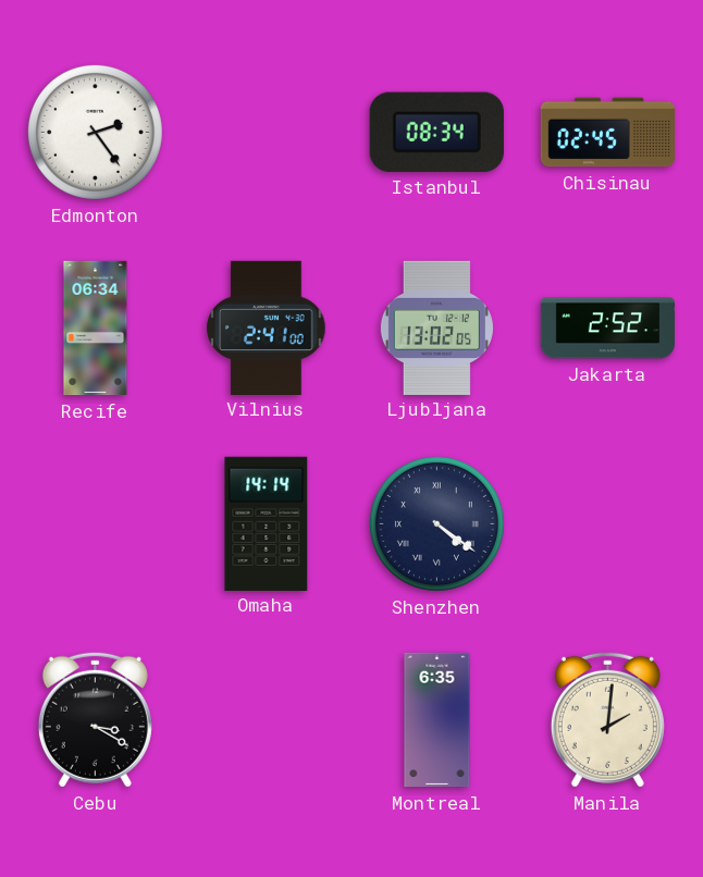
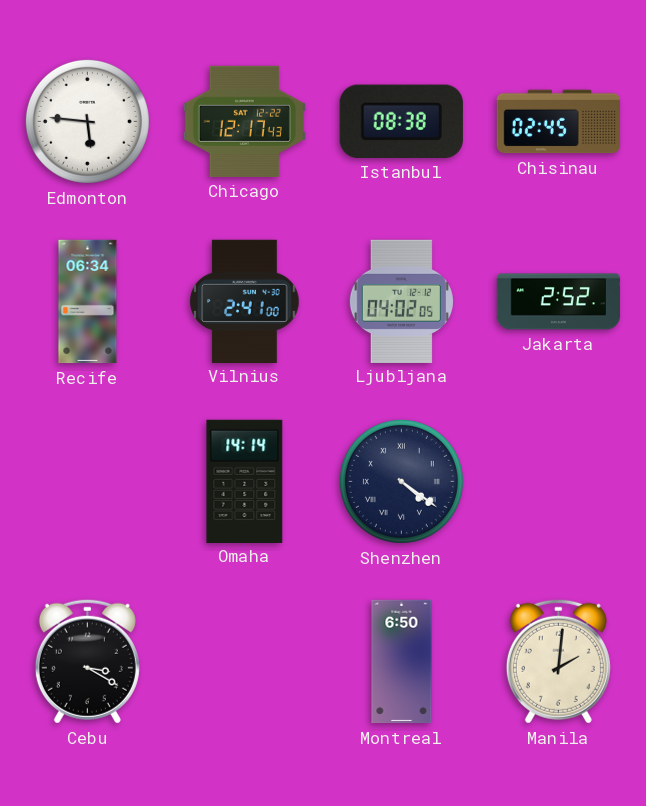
Edmonton: 2:24 -> 5:46 (87, 121)
Chicago: none -> 12:17 (244, 121)
Istanbul: 08:34 -> 08:38 (401, 121)
Ljubljana: 13:02 -> 04:02 (401, 301)
Montreal: 6:35 -> 6:50 (402, 662)
